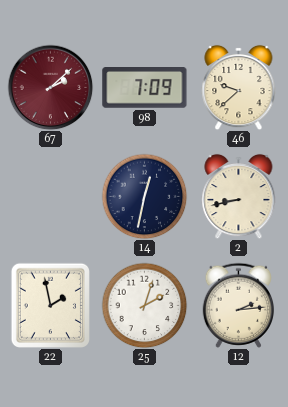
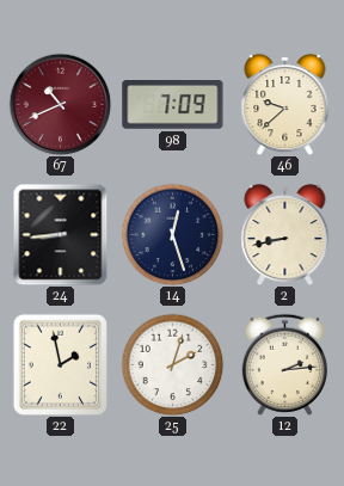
67: 2:08 -> 10:41 (60, 104)
24: none -> 8:44 (61, 234)
14: 12:32 -> 12:27 (172, 234)
